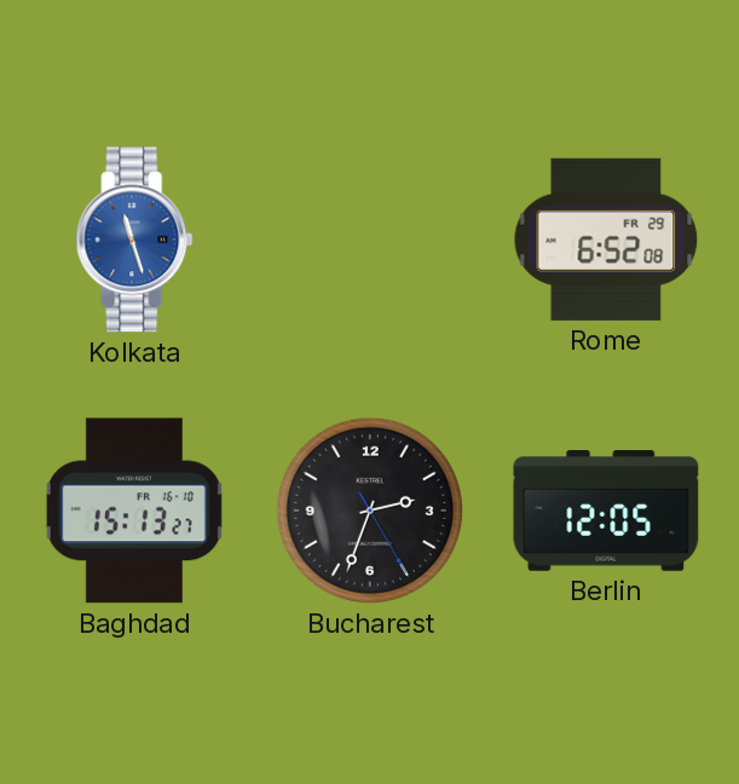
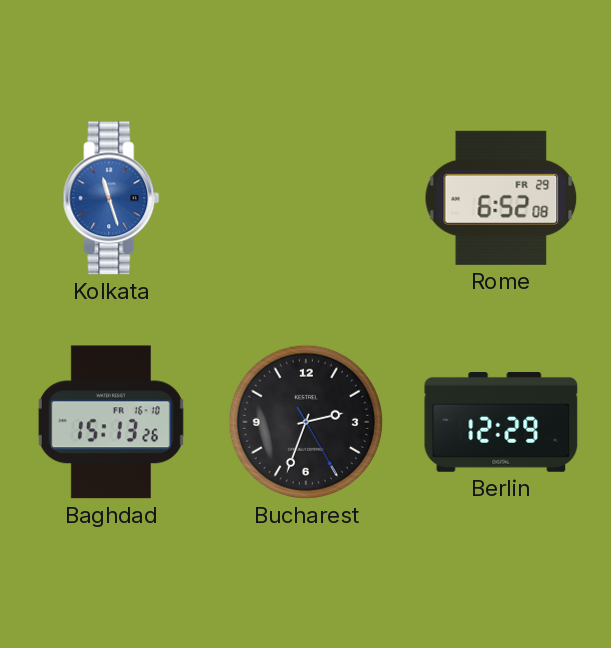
Baghdad: 15:13:27 -> 15:13:26 (111, 422)
Berlin: 12:05 -> 12:29 (501, 423)
